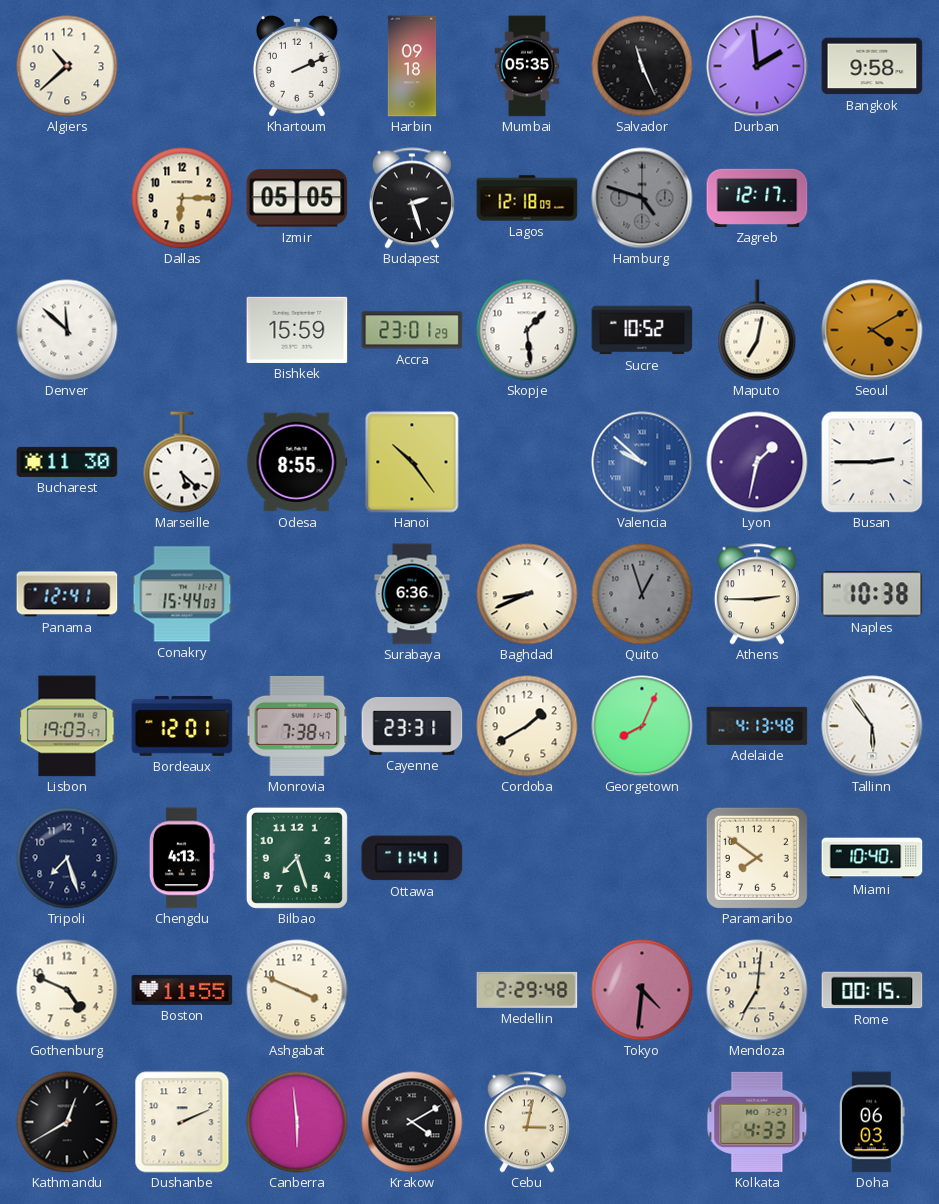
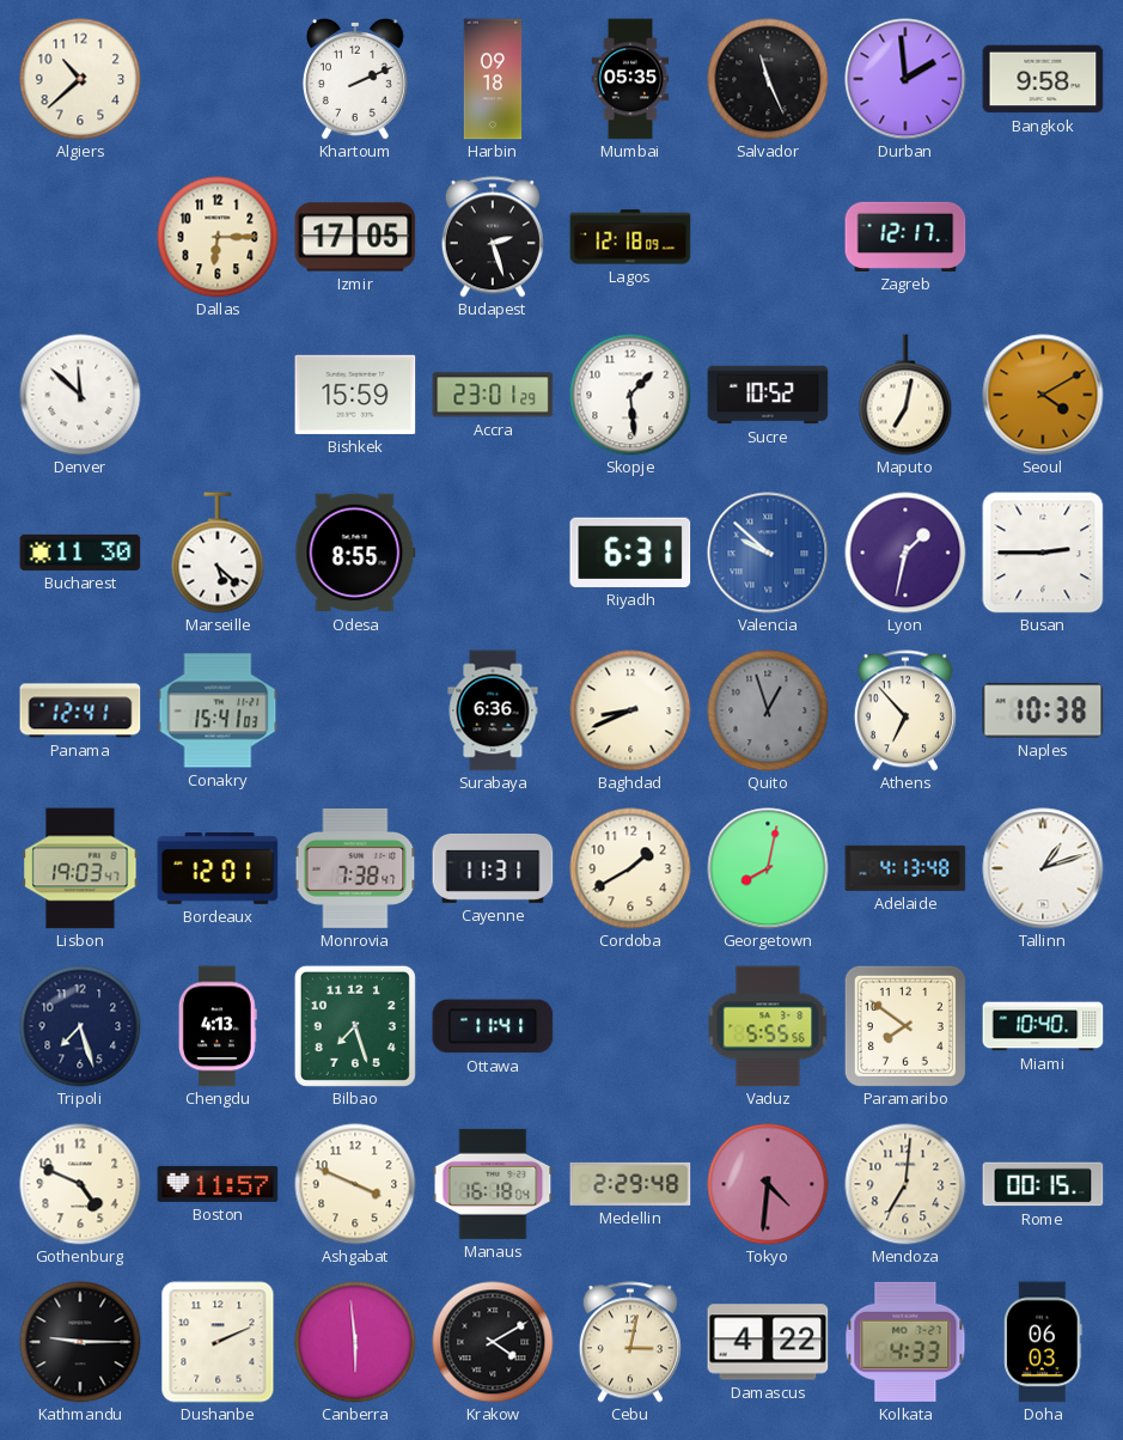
Izmir: 05:05 -> 17:05 (355, 237)
Hamburg: 4:48 -> none (642, 198)
Hanoi: 10:24 -> none (412, 462)
Riyadh: none -> 6:31 (630, 553)
Conakry: 15:44 -> 15:41 (218, 710)
Athens: 2:45 -> 6:53 (905, 710)
Cayenne: 23:31 -> 11:31 (493, 868)
Georgetown: 8:04 -> 8:02 (768, 868)
Tallinn: 5:54 -> 1:12 (1043, 868)
Vaduz: none -> 5:55 (768, 1026)
Boston: 11:55 -> 11:57 (218, 1184)
Manaus: none -> 16:18 (493, 1184)
Kathmandu: 12:40 -> 9:15 (80, 1342)
Damascus: none -> 4:22 (768, 1342)
